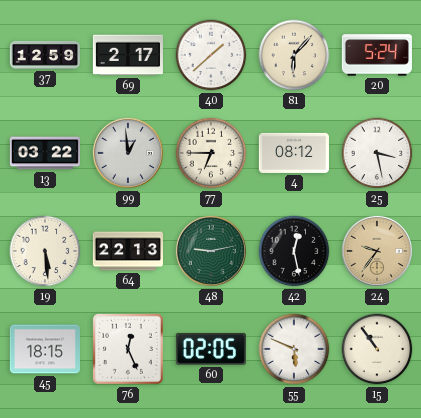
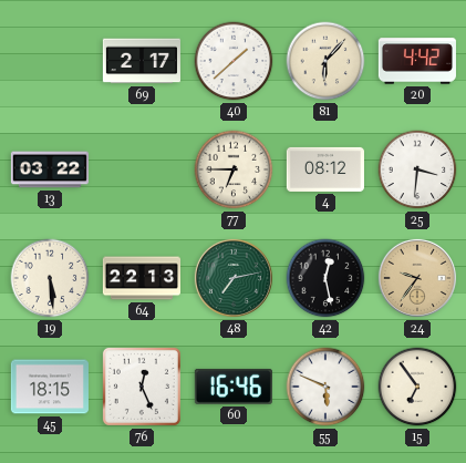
37: 12:59 -> none (45, 55)
20: 5:24 -> 4:42 (417, 61)
99: 12:59 -> none (128, 153)
25: 3:28 -> 3:31 (417, 169)
48: 9:13 -> 7:13 (234, 278)
60: 02:05 -> 16:46 (234, 387)
15: 10:54 -> 6:54 (417, 387)
